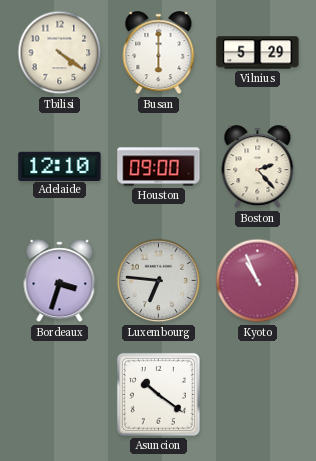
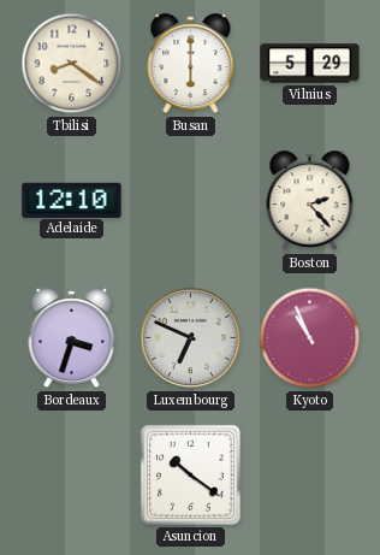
Tbilisi: 4:21 -> 8:21 (72, 64)
Houston: 09:00 -> none (159, 167)
Luxembourg: 6:46 -> 6:49 (191, 338)
